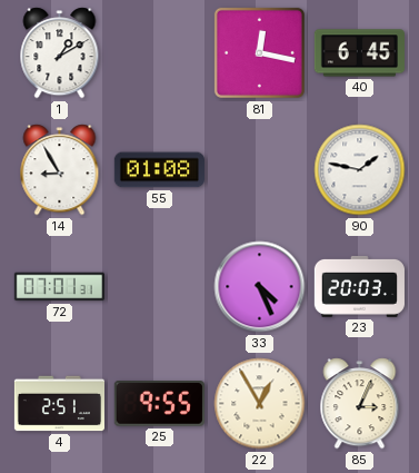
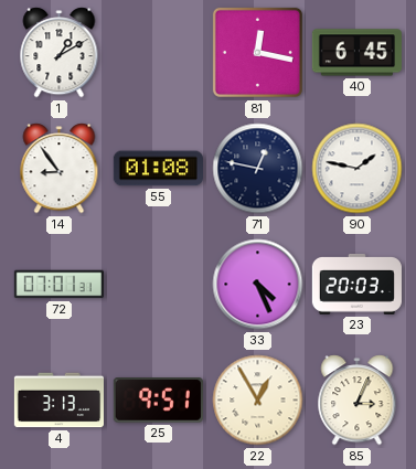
14: 8:55 -> 8:54 (60, 169)
71: none -> 12:47 (258, 169)
4: 2:51 -> 3:13 (58, 401)
25: 9:55 -> 9:51 (158, 401)
